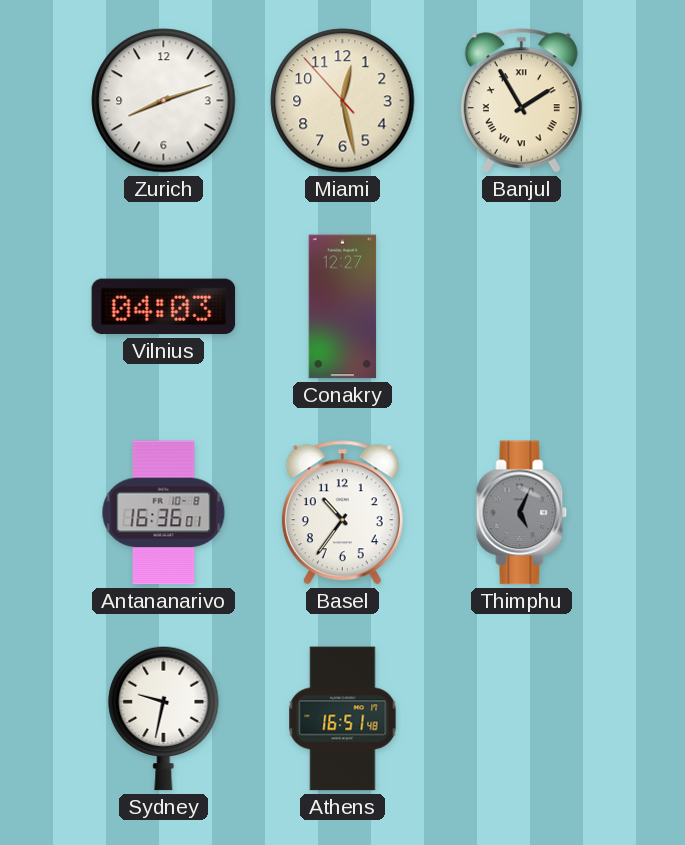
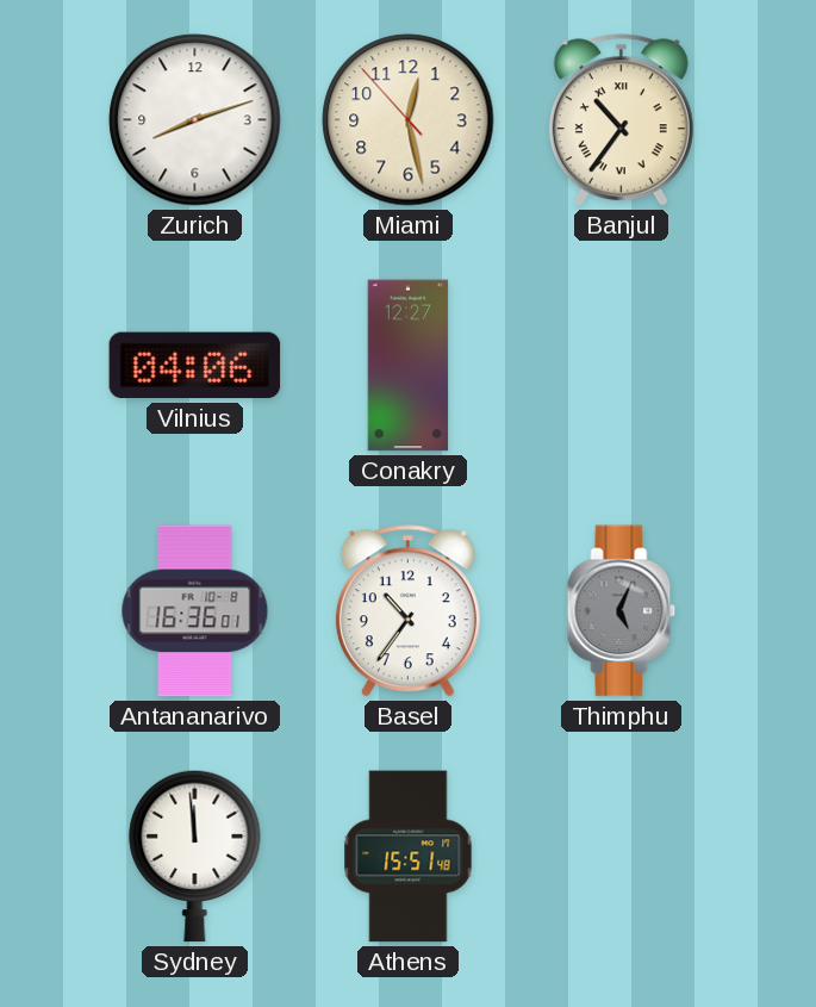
Banjul: 1:55 -> 10:36 (621, 120)
Vilnius: 04:03 -> 04:06 (195, 366)
Sydney: 9:32 -> 11:59 (195, 856)
Athens: 16:51 -> 15:51 (409, 857)
